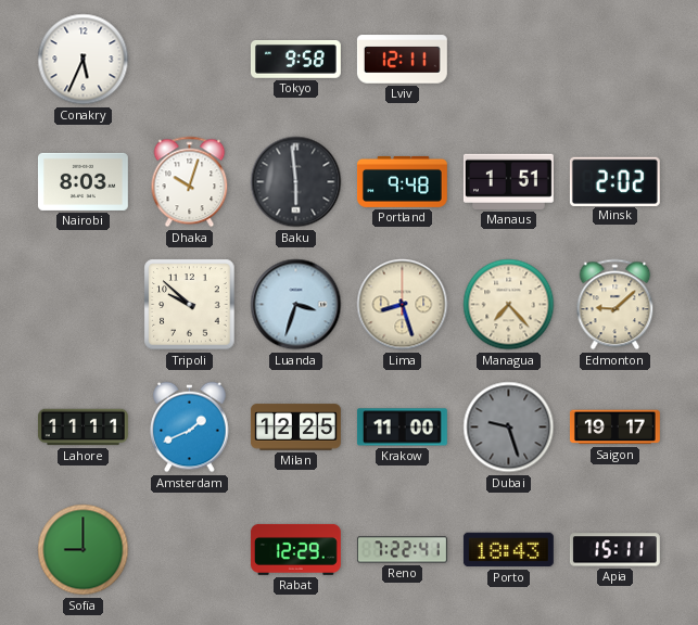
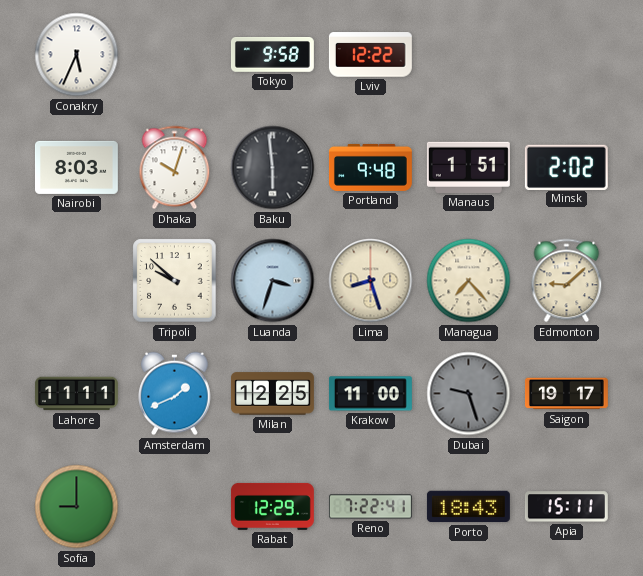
Lviv: 12:11 -> 12:22 (370, 55)
